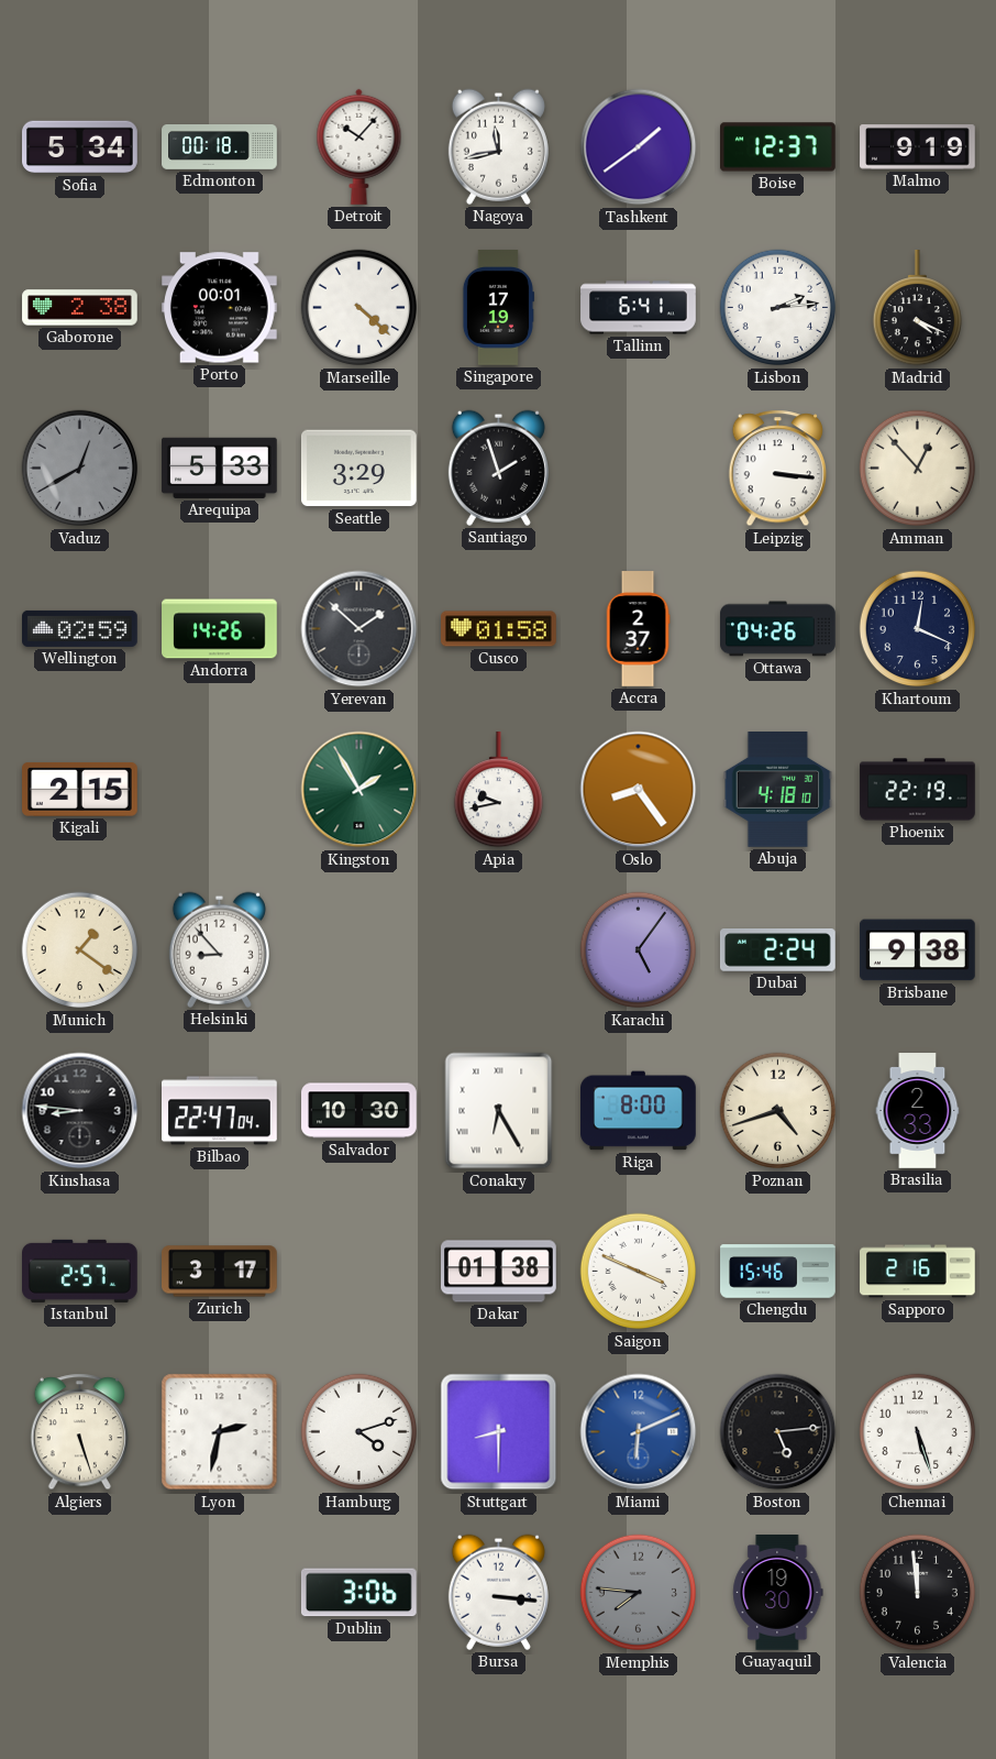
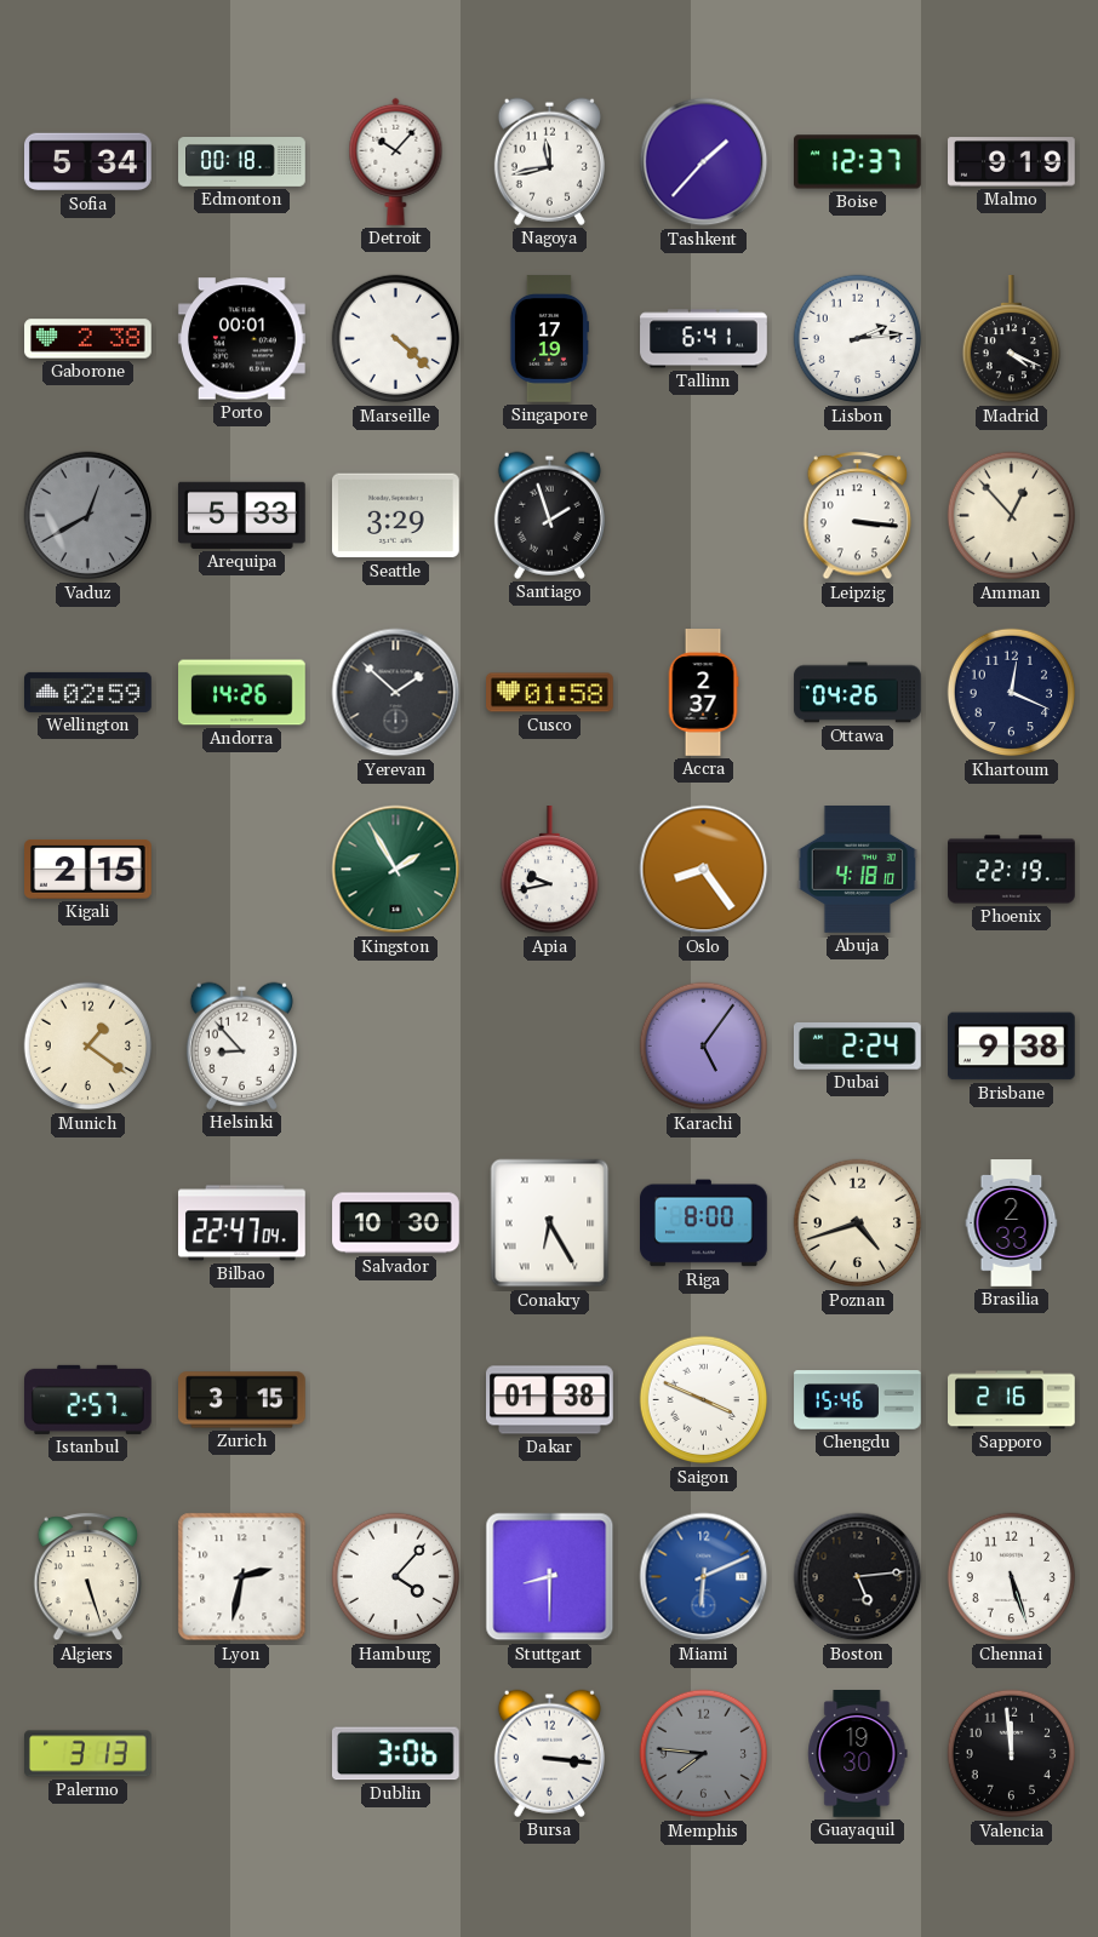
Tashkent: 1:39 -> 1:37 (704, 162)
Kinshasa: 8:46 -> none (80, 1111)
Zurich: 3:17 -> 3:15 (242, 1400)
Hamburg: 4:12 -> 4:07 (396, 1577)
Palermo: none -> 3:13 (88, 1754)
